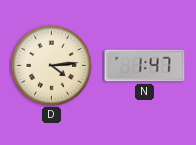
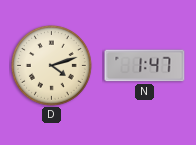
D: 4:14 -> 4:12 (52, 66)
